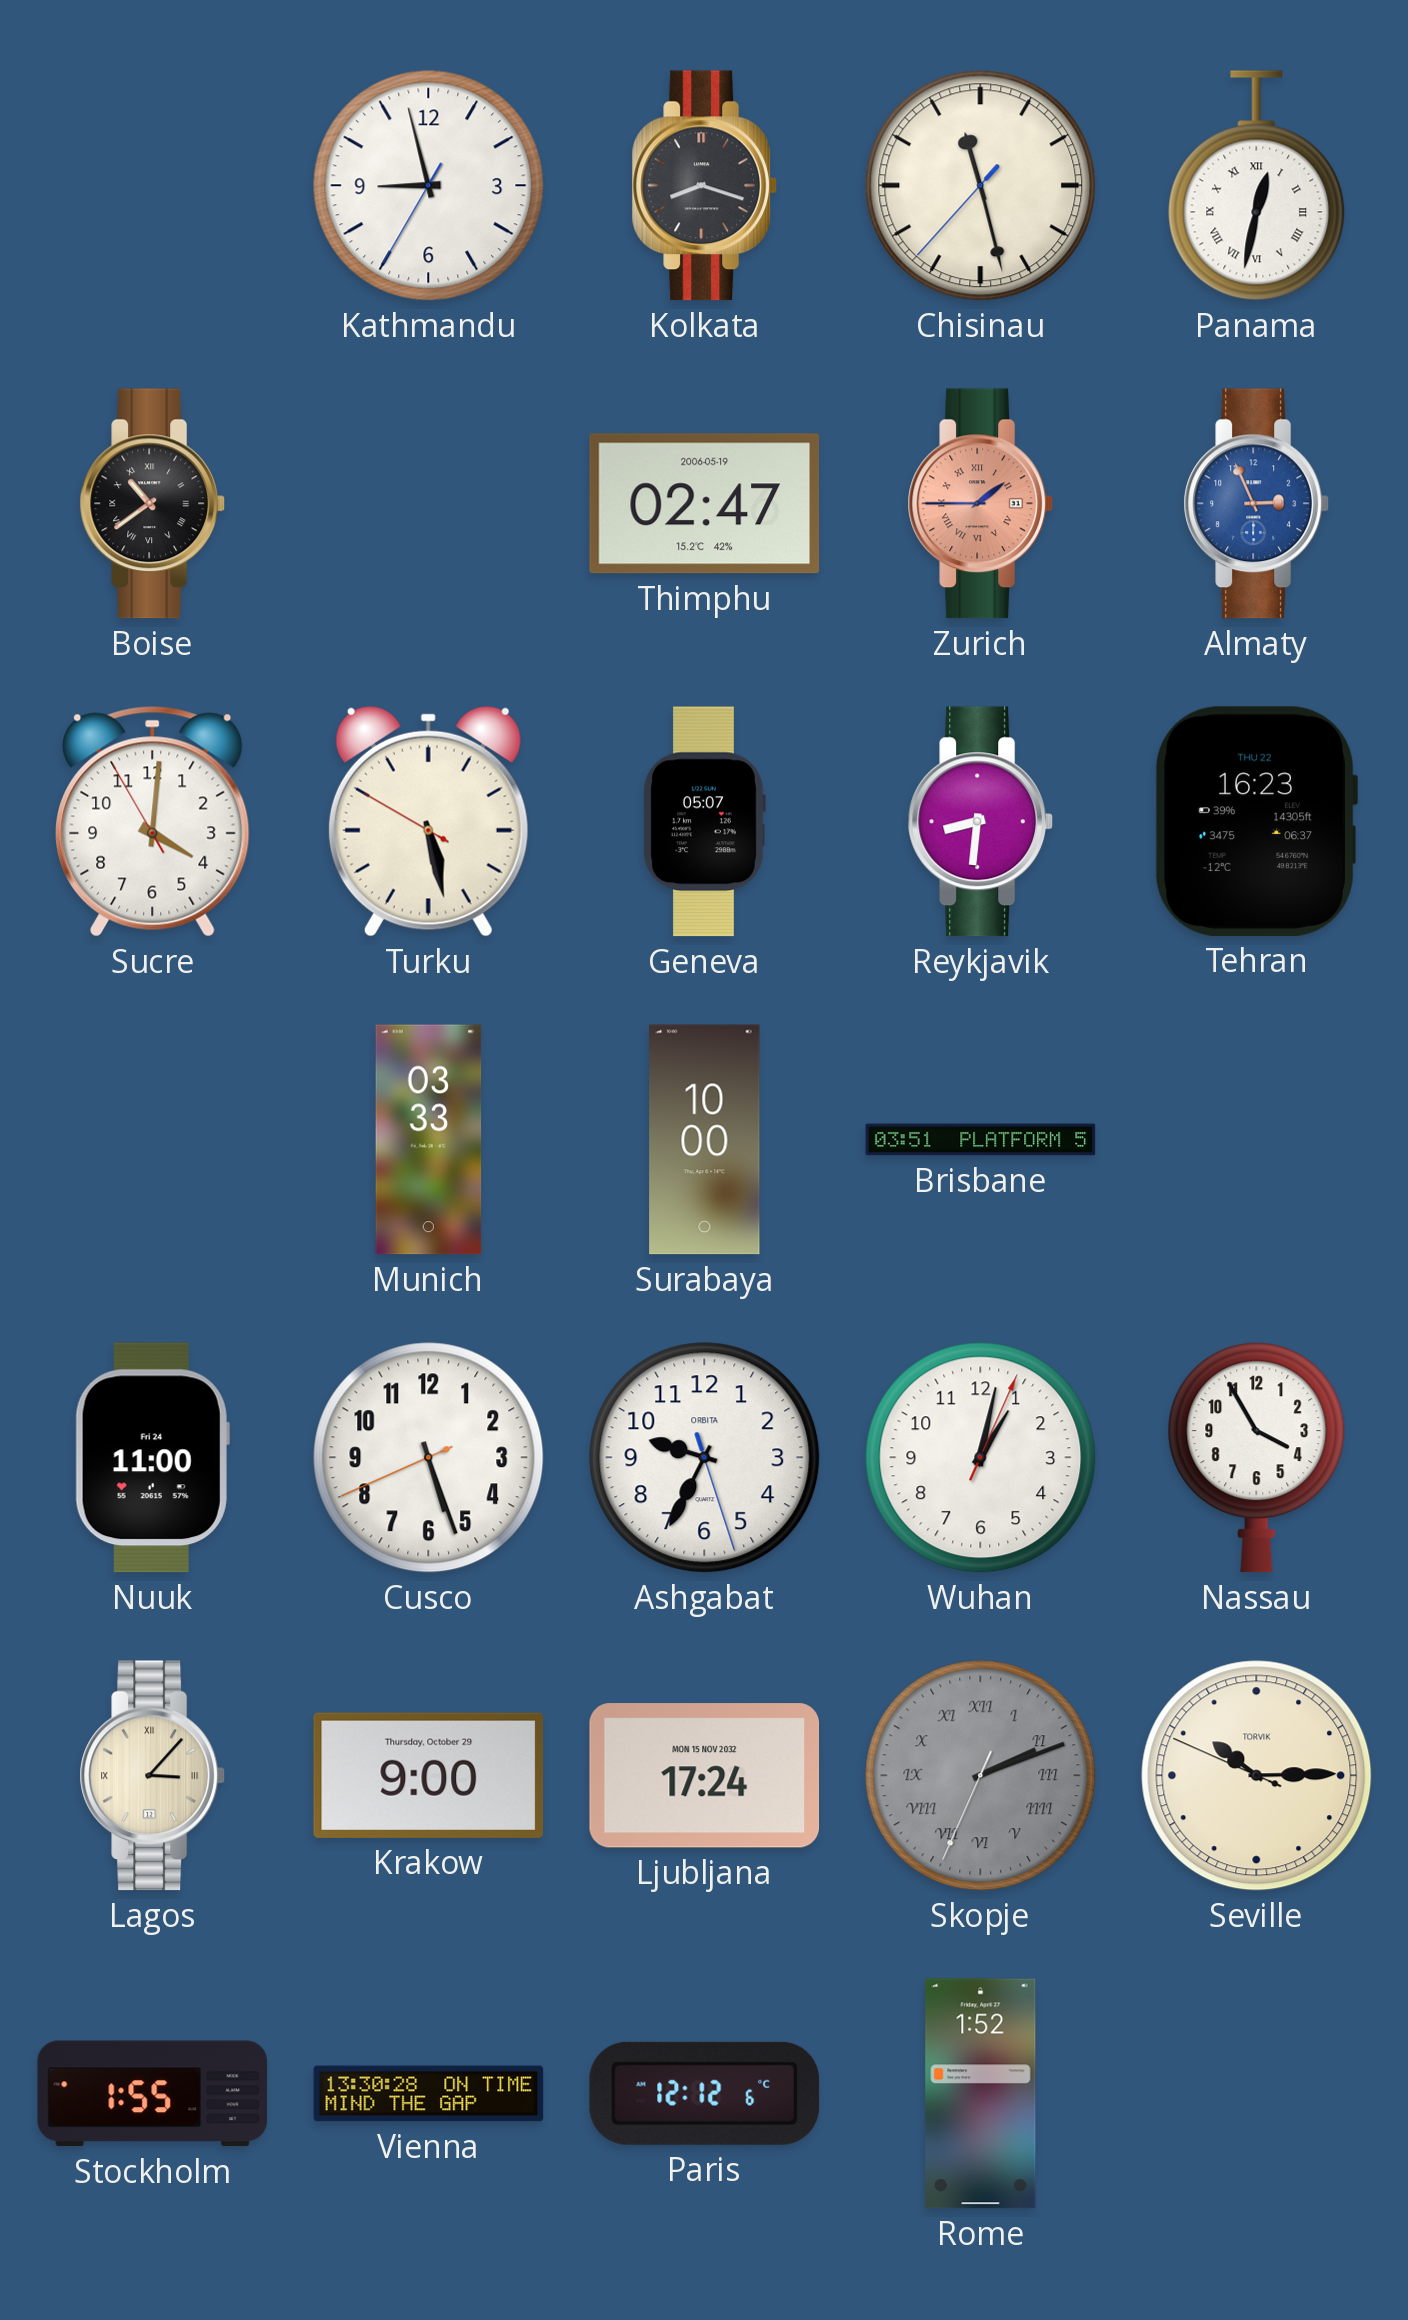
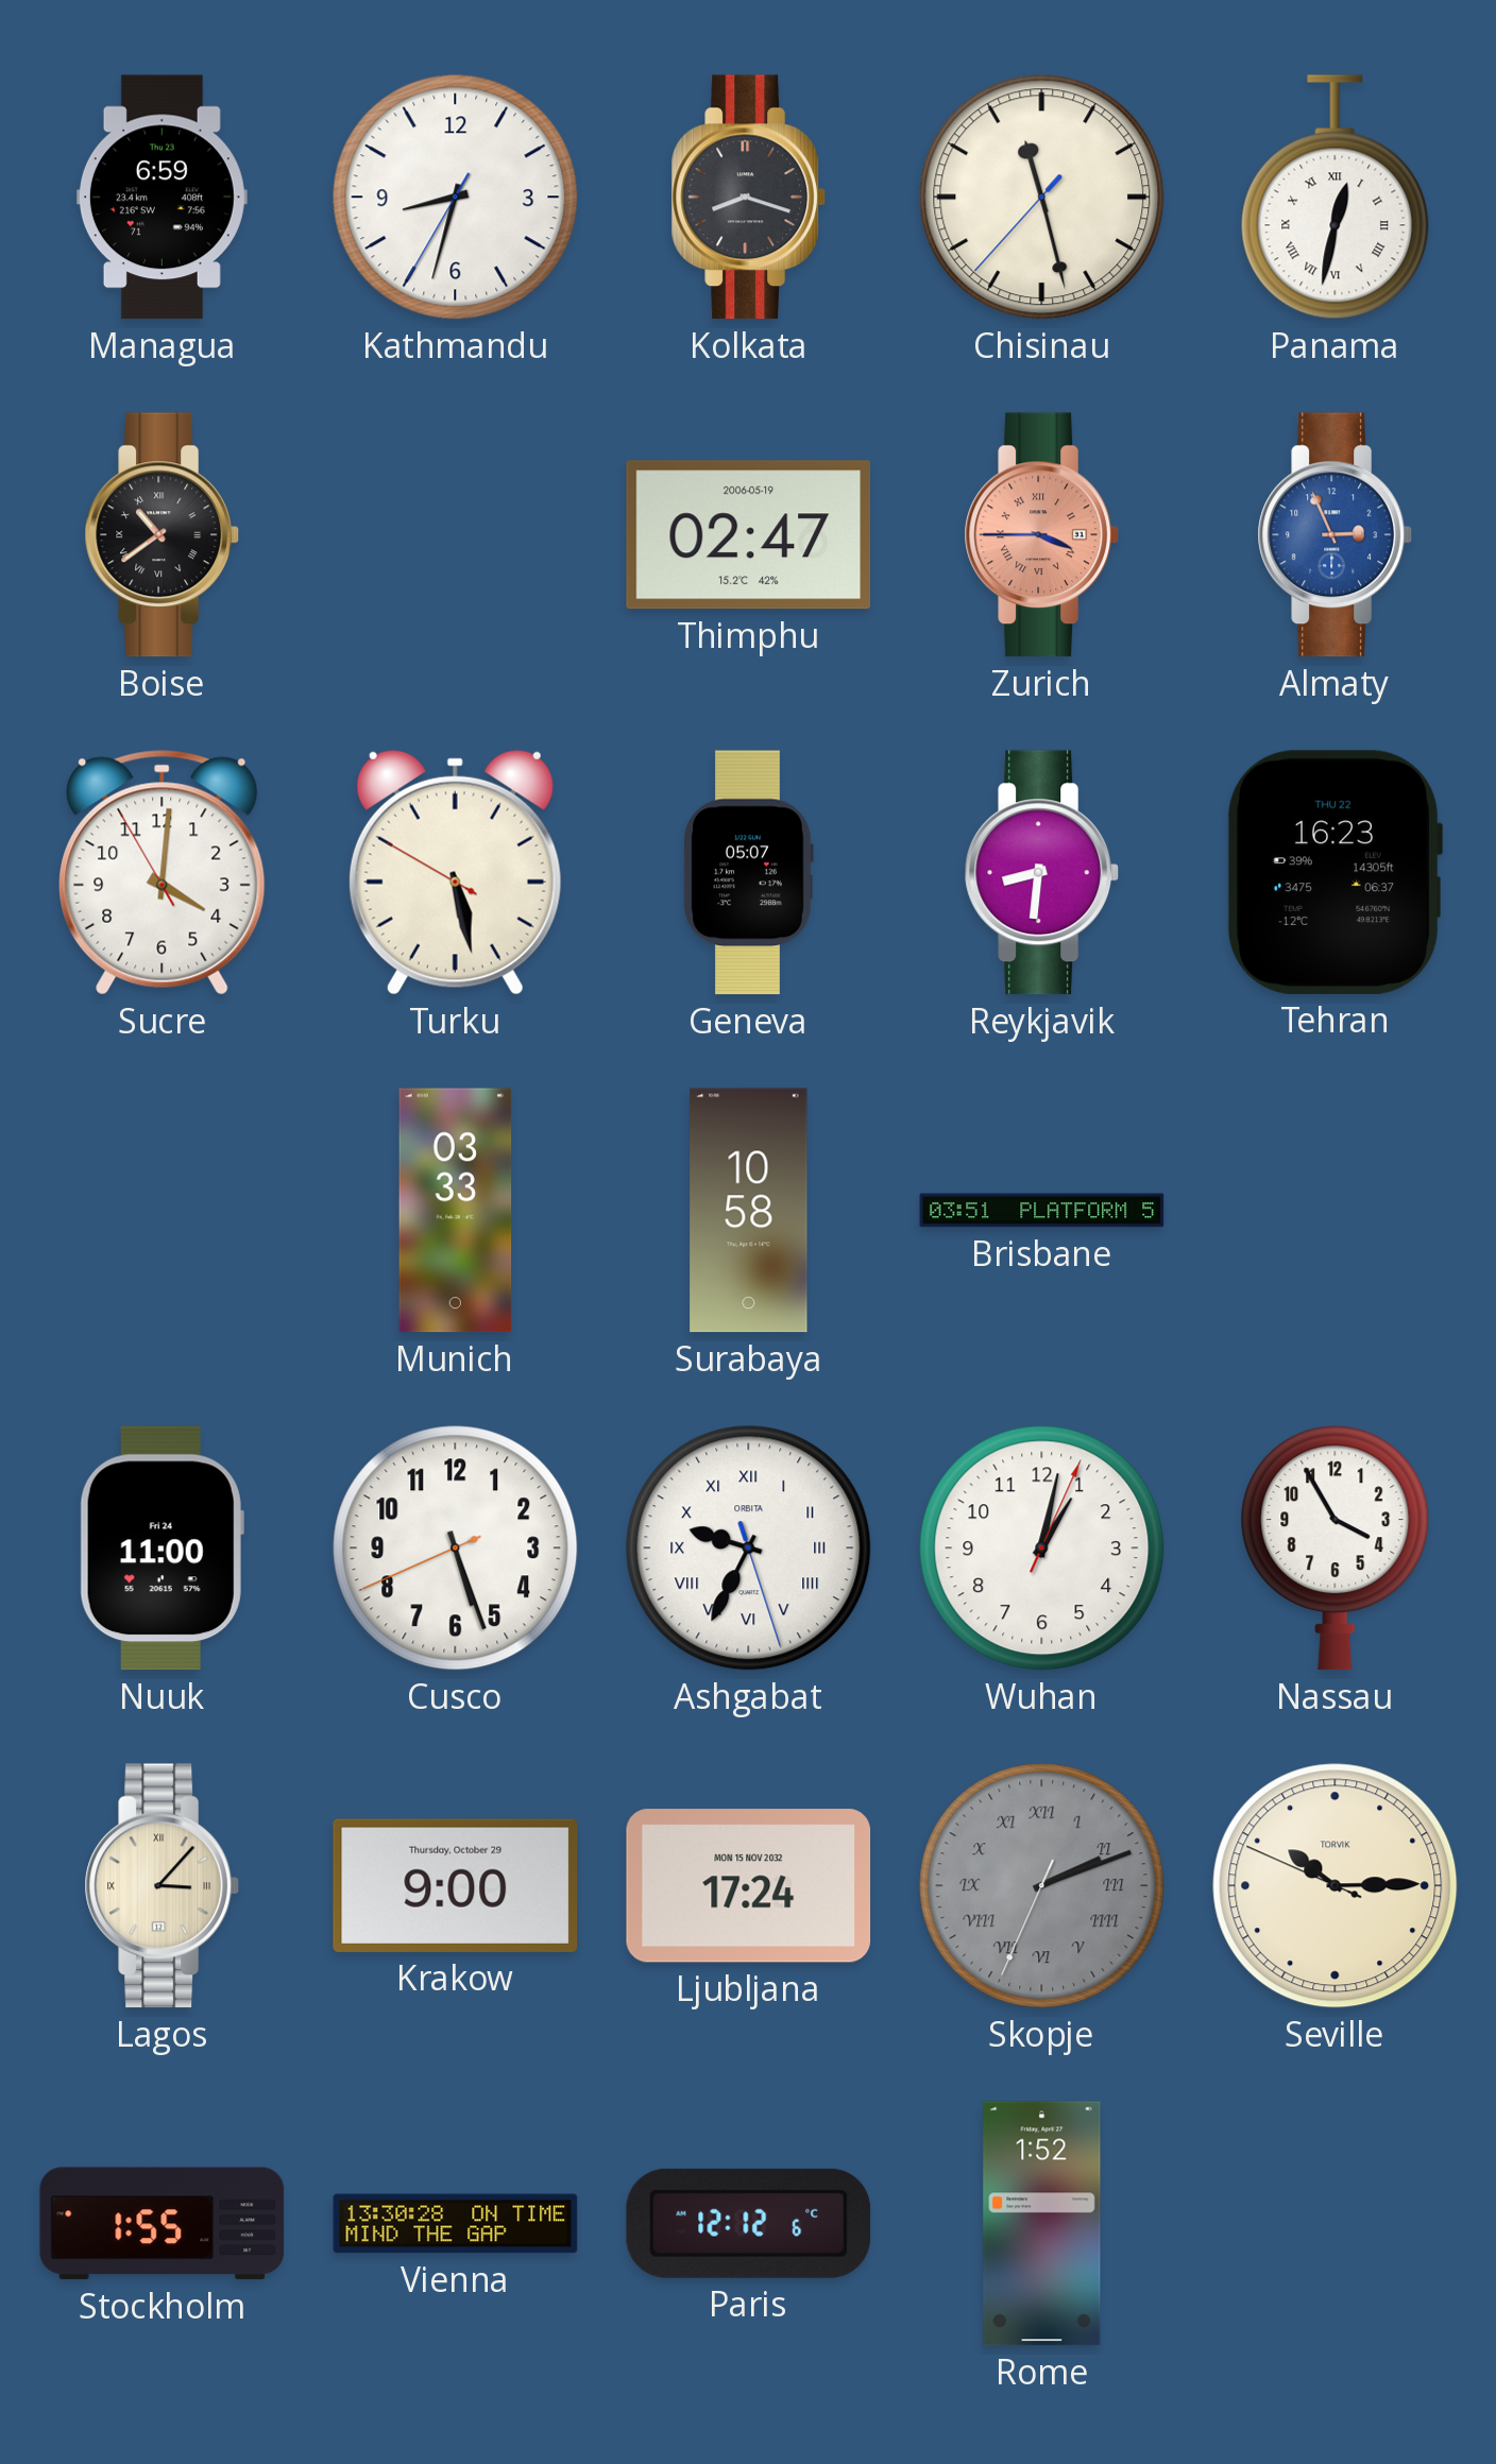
Managua: none -> 6:59 (161, 198)
Kathmandu: 8:57 -> 8:32 (456, 198)
Zurich: 1:45 -> 3:45 (1041, 535)
Surabaya: 10:00 -> 10:58 (749, 1211)
Ashgabat numerals: Arabic -> Roman (749, 1548)
